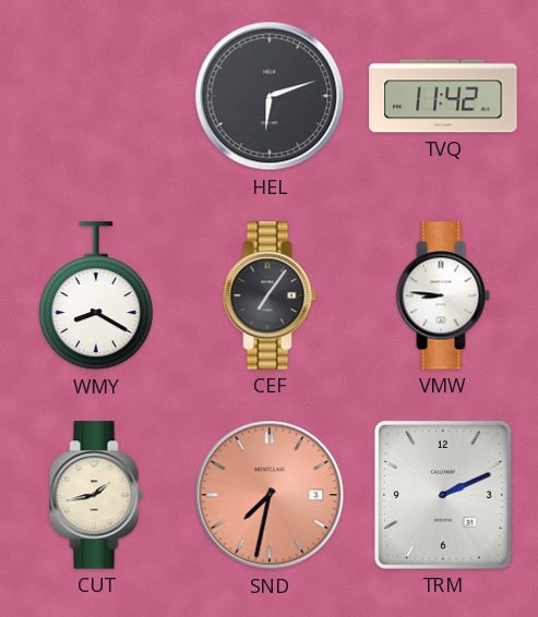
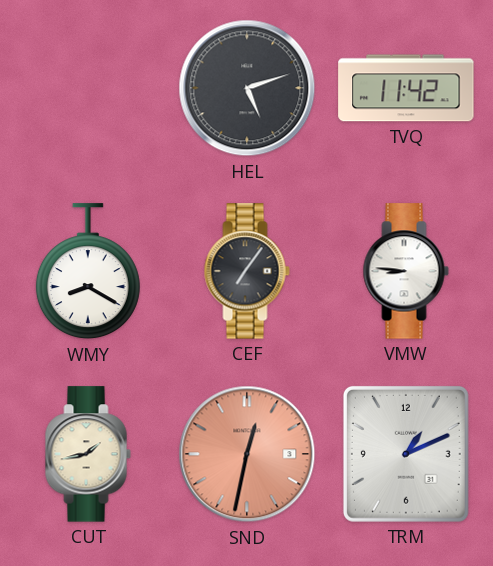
HEL: 6:12 -> 5:12 (247, 88)
SND: 7:32 -> 12:32 (247, 454)
TRM: 2:11 -> 1:11 (406, 454)
